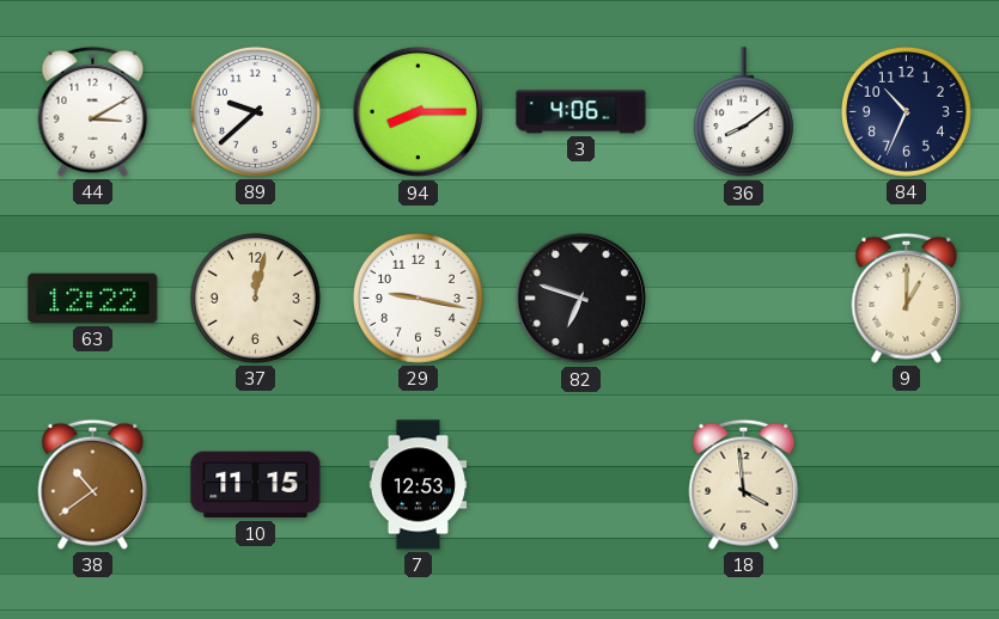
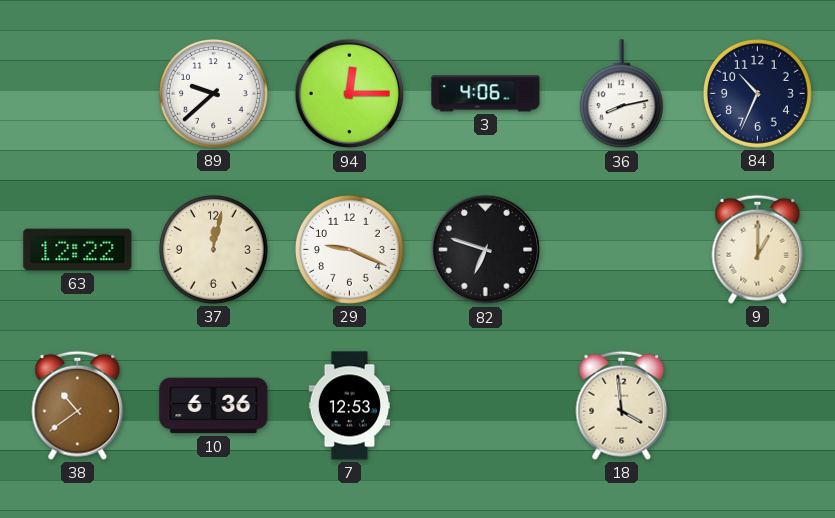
44: 3:10 -> none (93, 111)
94: 8:15 -> 12:15 (350, 94)
36: 8:09 -> 8:13 (621, 94)
29: 9:17 -> 9:19 (349, 249)
10: 11:15 -> 6:36 (214, 406)
